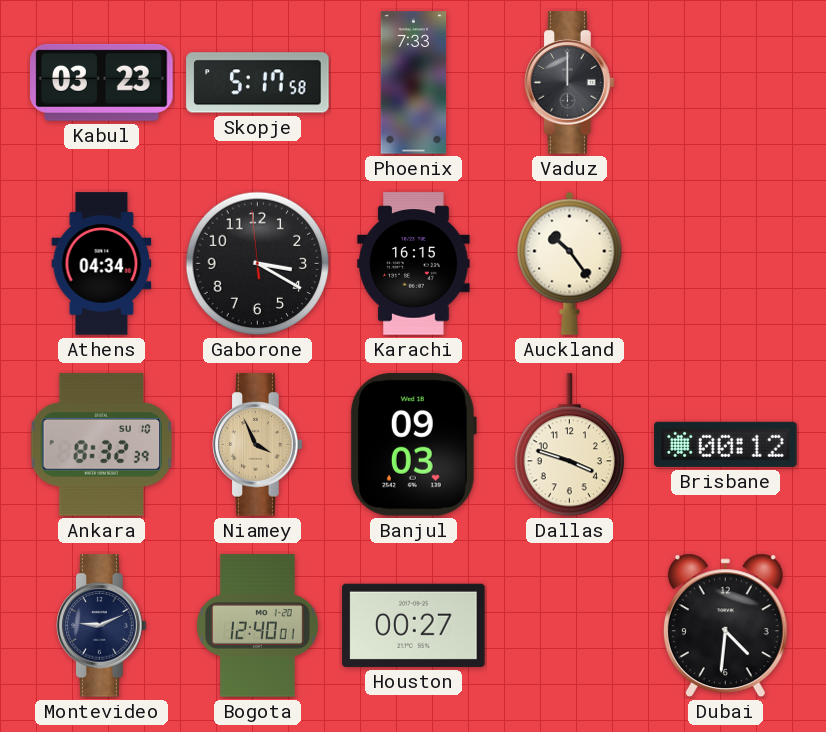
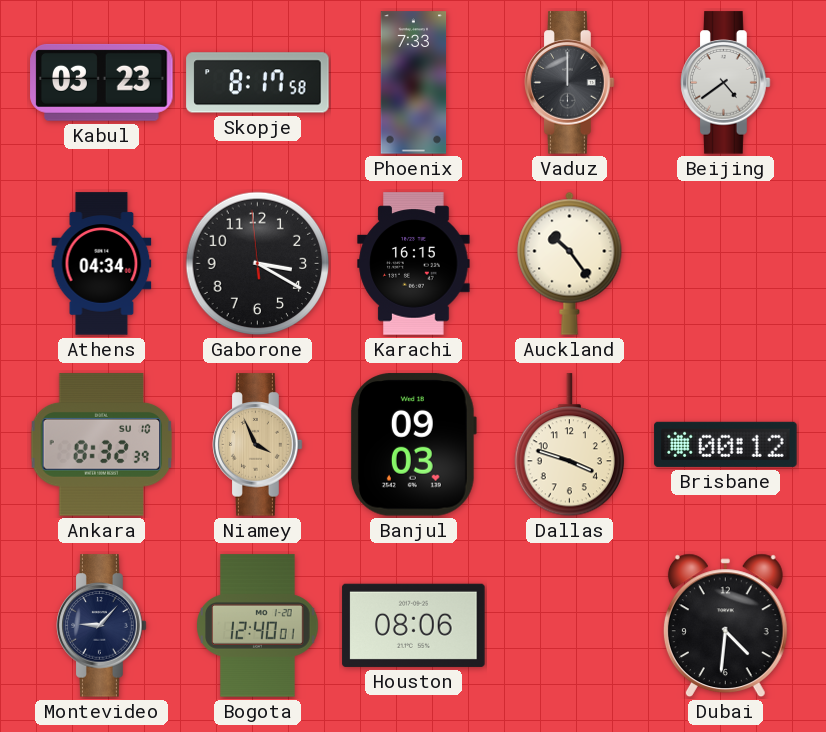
Skopje: 5:17 -> 8:17 (258, 83)
Beijing: none -> 4:39 (726, 83)
Montevideo: 9:11 -> 9:07 (102, 626)
Houston: 00:27 -> 08:06 (414, 625)
